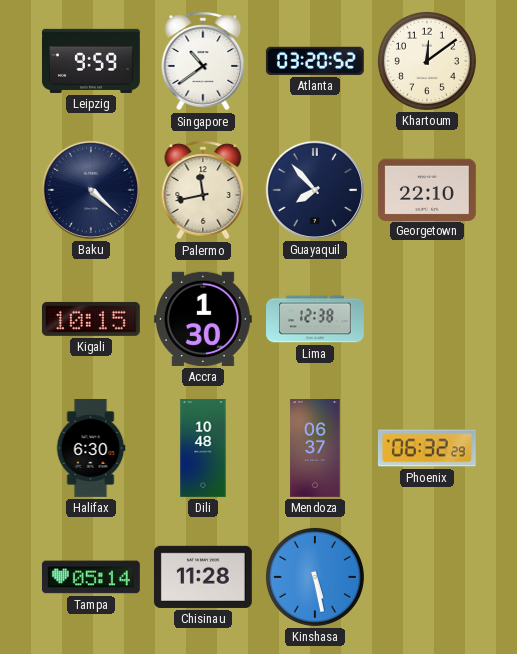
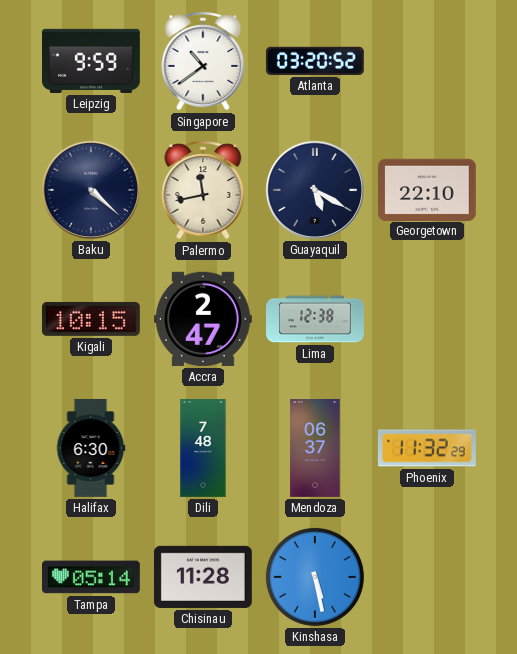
Khartoum: 12:09 -> none (427, 61)
Guayaquil: 7:53 -> 5:20 (315, 190)
Accra: 1:30 -> 2:47 (203, 319)
Dili: 10:48 -> 7:48 (203, 449)
Phoenix: 06:32 -> 11:32 (427, 448)
